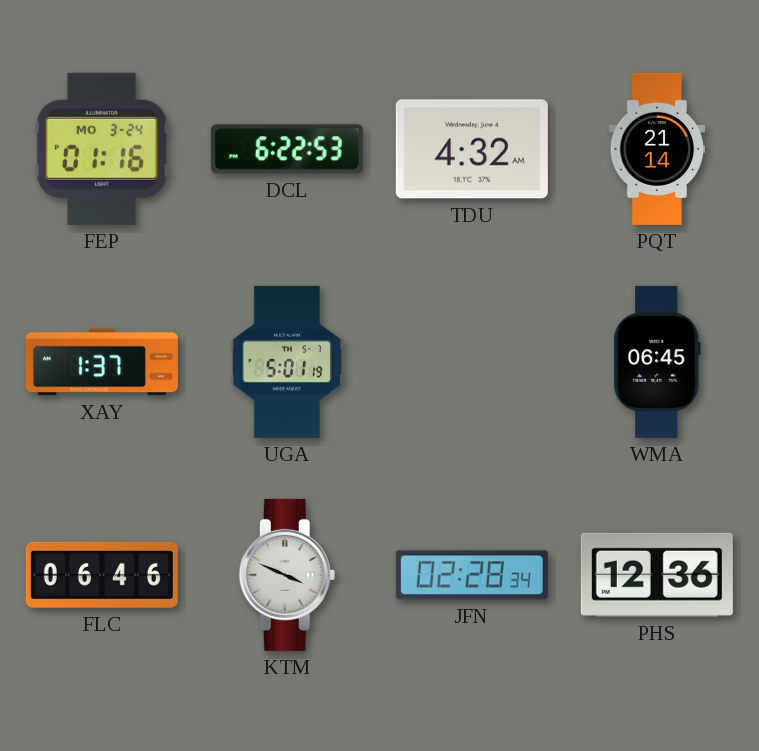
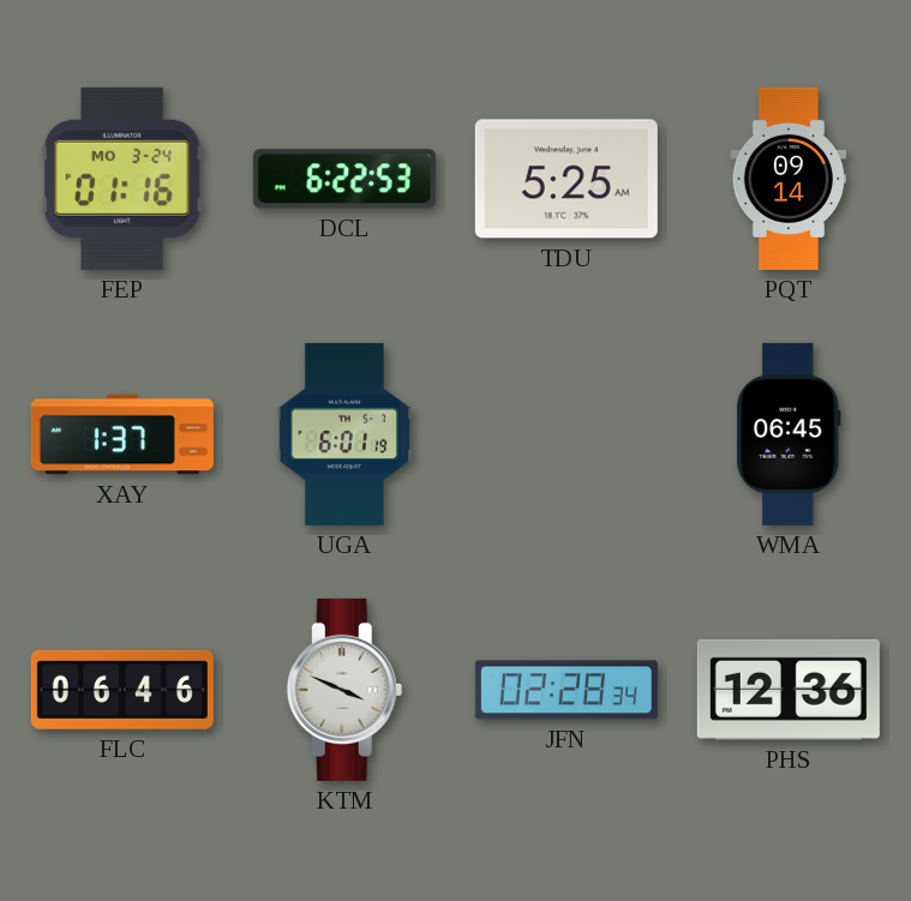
TDU: 4:32 -> 5:25 (567, 179)
PQT: 21:14 -> 09:14 (789, 179)
UGA: 5:01 -> 6:01 (344, 434)
